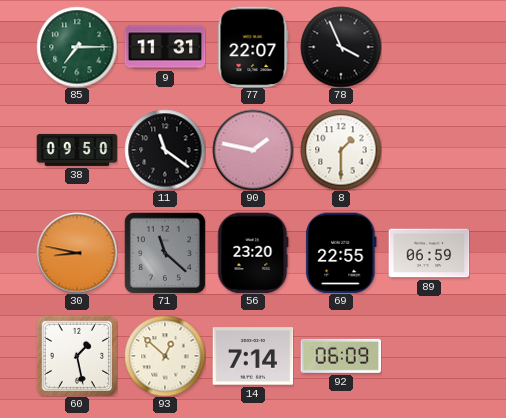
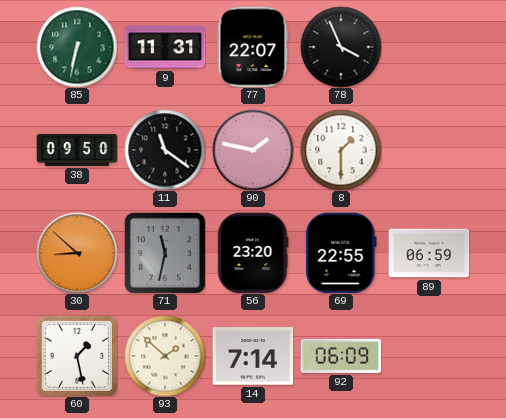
85: 7:15 -> 6:32 (77, 47)
30: 8:47 -> 8:52 (77, 253)
71: 11:22 -> 11:32 (165, 253)
93: 12:52 -> 1:52 (165, 356)
